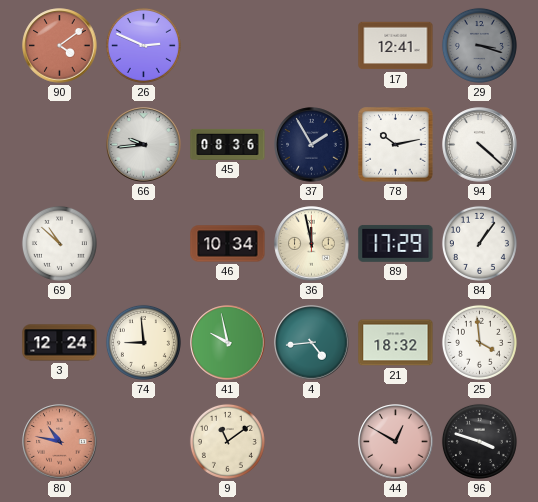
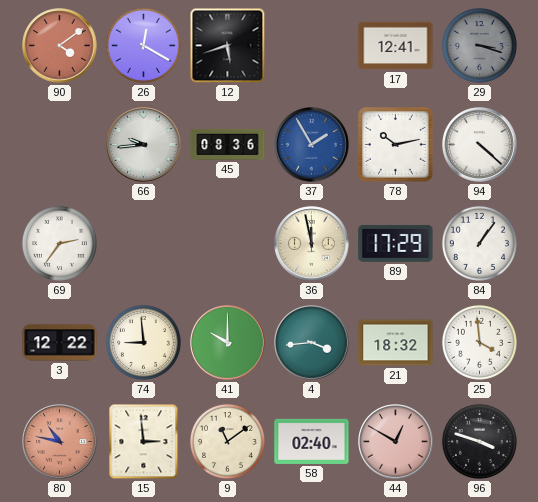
26: 2:49 -> 12:20 (143, 45)
12: none -> 5:42 (228, 46)
37 dial: navy -> blue (312, 145)
69: 10:52 -> 2:36 (59, 243)
46: 10:34 -> none (228, 244)
3: 12:24 -> 12:22 (60, 343)
41: 9:58 -> 10:00 (228, 343)
4: 4:44 -> 3:44 (312, 343)
15: none -> 2:59 (144, 442)
58: none -> 02:40 (312, 441)
